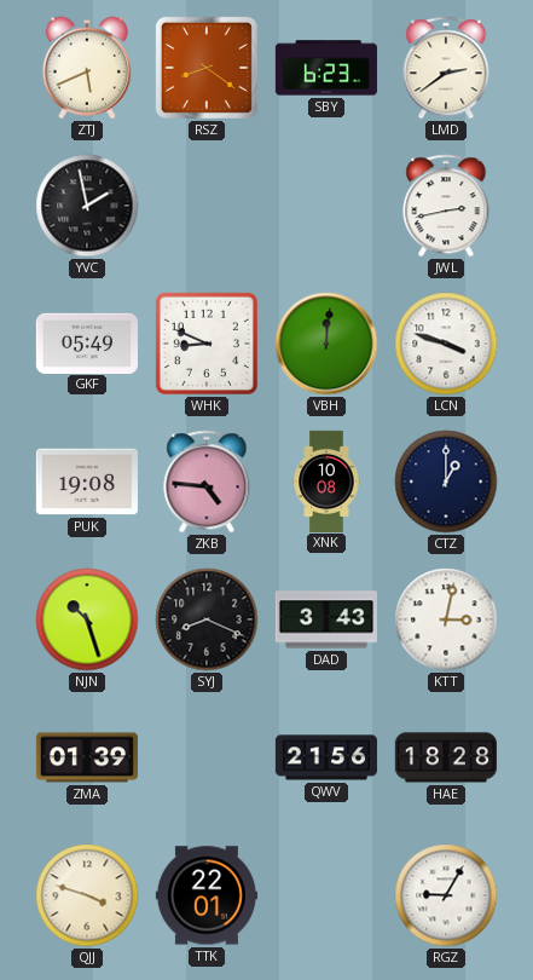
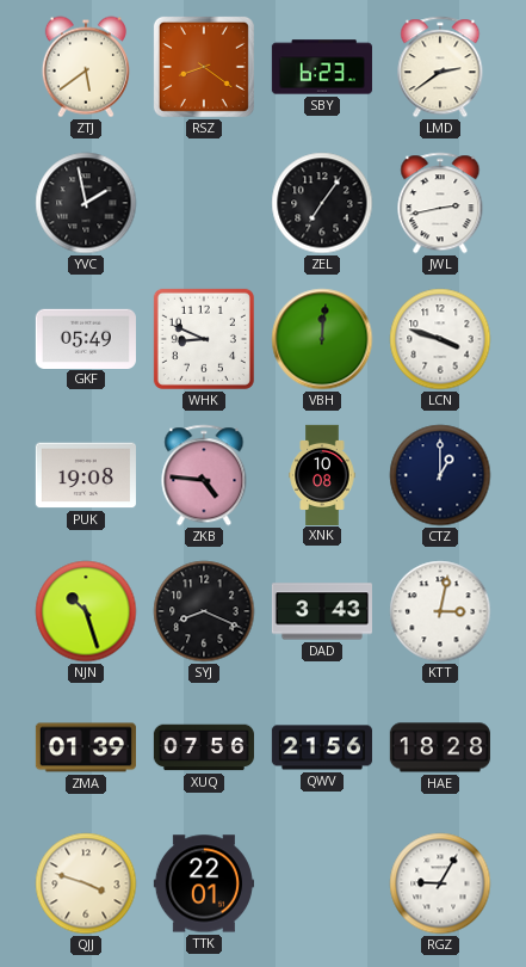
ZTJ: 5:41 -> 5:39 (86, 67)
ZEL: none -> 7:06 (322, 203)
XUQ: none -> 07:56 (204, 747)
